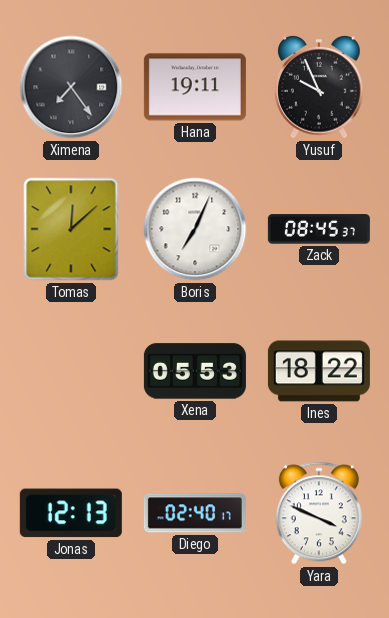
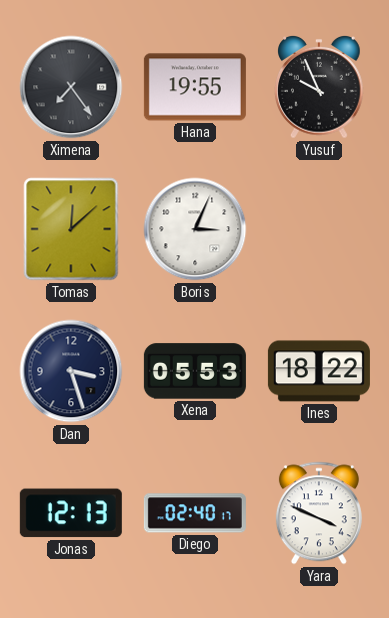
Hana: 19:11 -> 19:55 (195, 87)
Boris: 7:04 -> 3:04 (195, 229)
Zack: 08:45 -> none (319, 229)
Dan: none -> 3:27 (71, 371)
